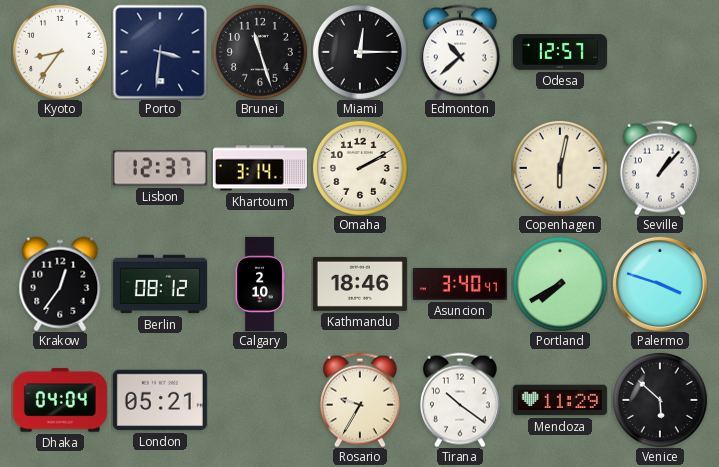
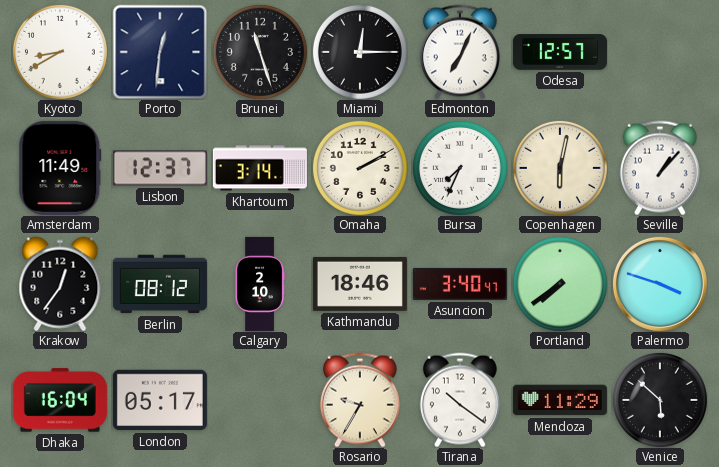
Kyoto: 8:36 -> 8:40 (60, 52)
Porto: 3:31 -> 12:31 (160, 52)
Edmonton: 10:38 -> 7:04 (460, 52)
Amsterdam: none -> 11:49 (60, 168)
Bursa: none -> 7:34 (460, 168)
Portland: 7:40 -> 7:39 (560, 284)
Dhaka: 04:04 -> 16:04 (60, 400)
London: 05:21 -> 05:17 (160, 400)
